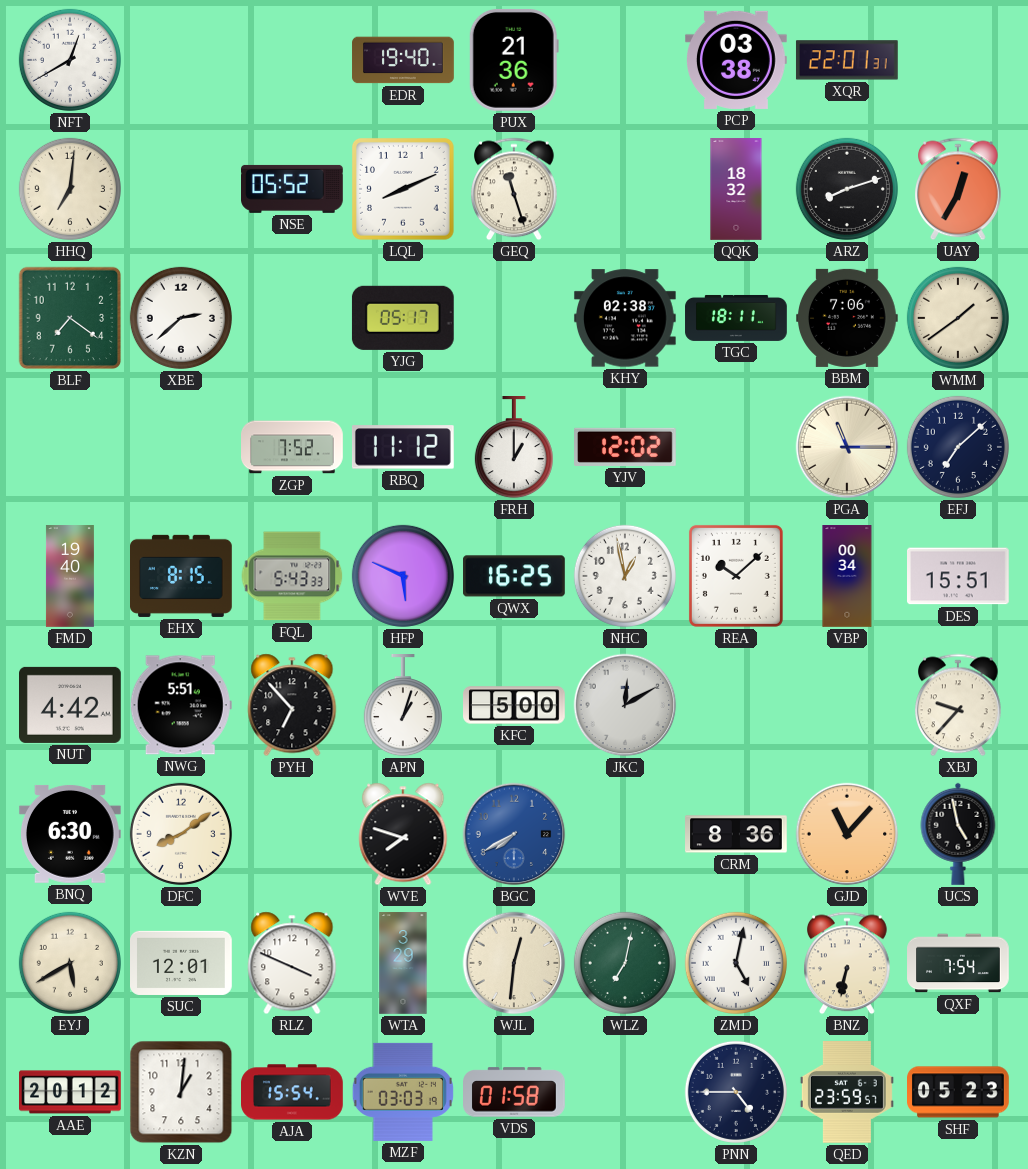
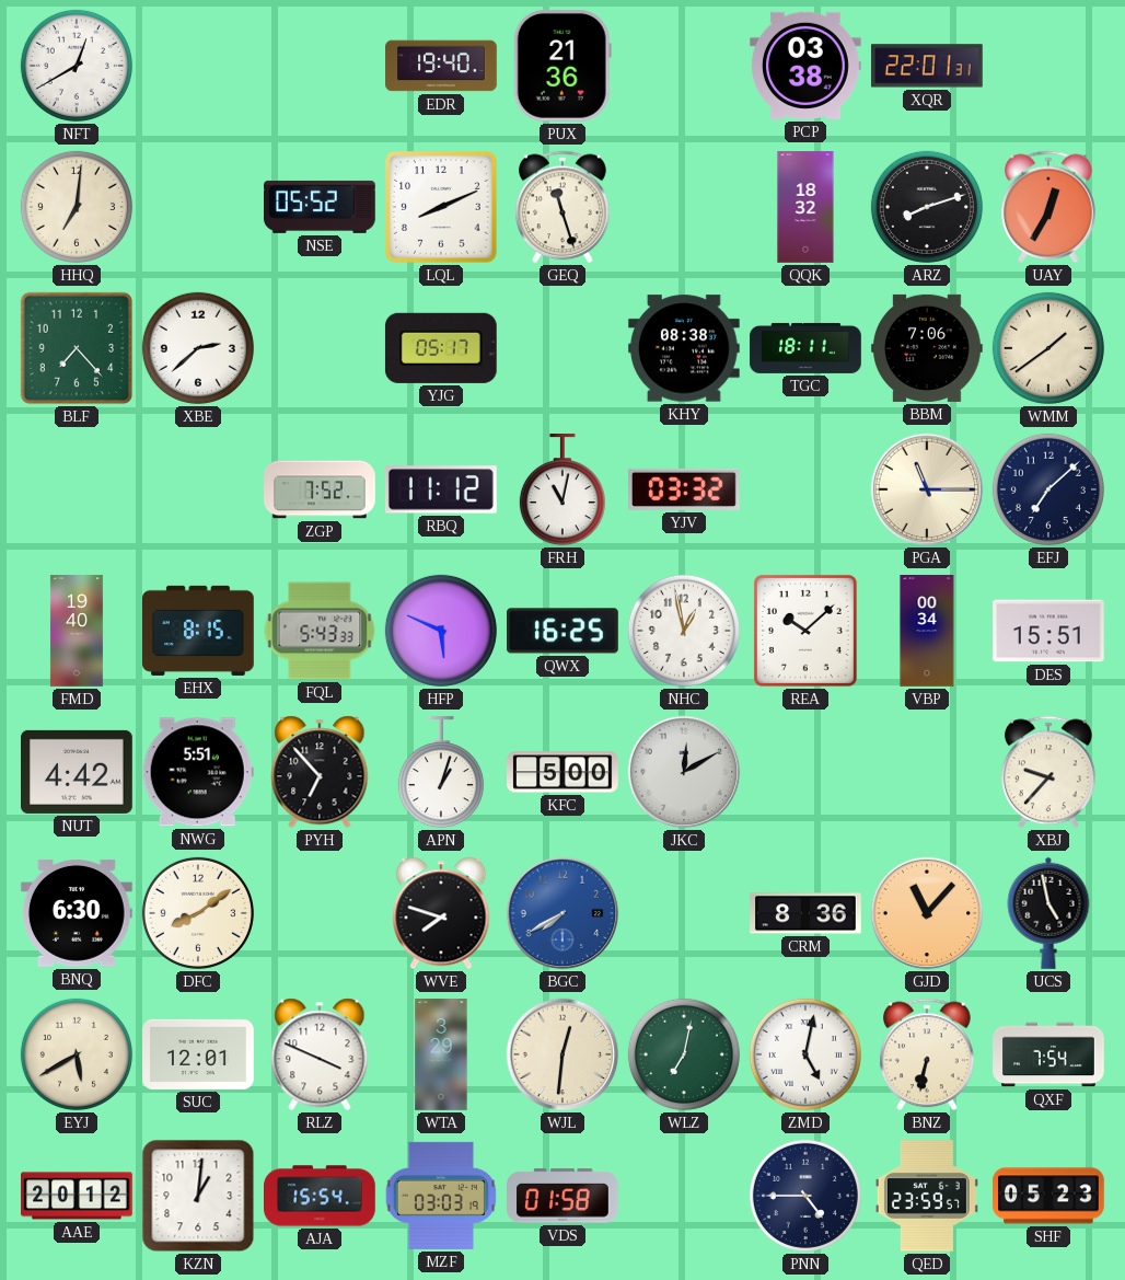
BLF: 7:21 -> 7:23 (77, 348)
KHY: 02:38 -> 08:38 (684, 348)
FRH: 1:00 -> 11:02 (562, 491)
YJV: 12:02 -> 03:32 (685, 489)
